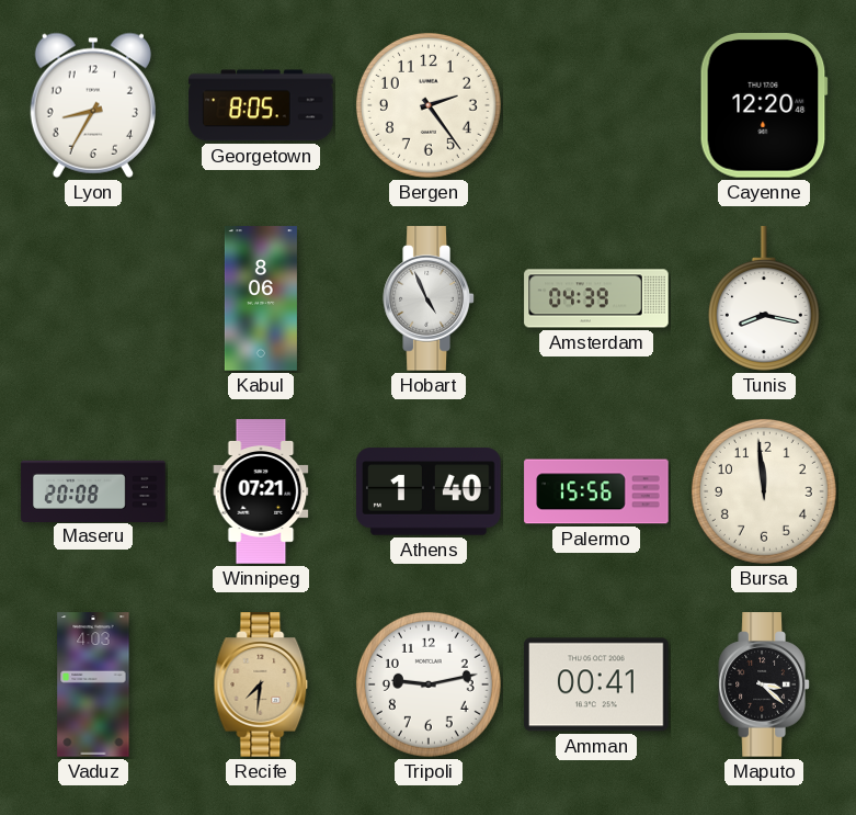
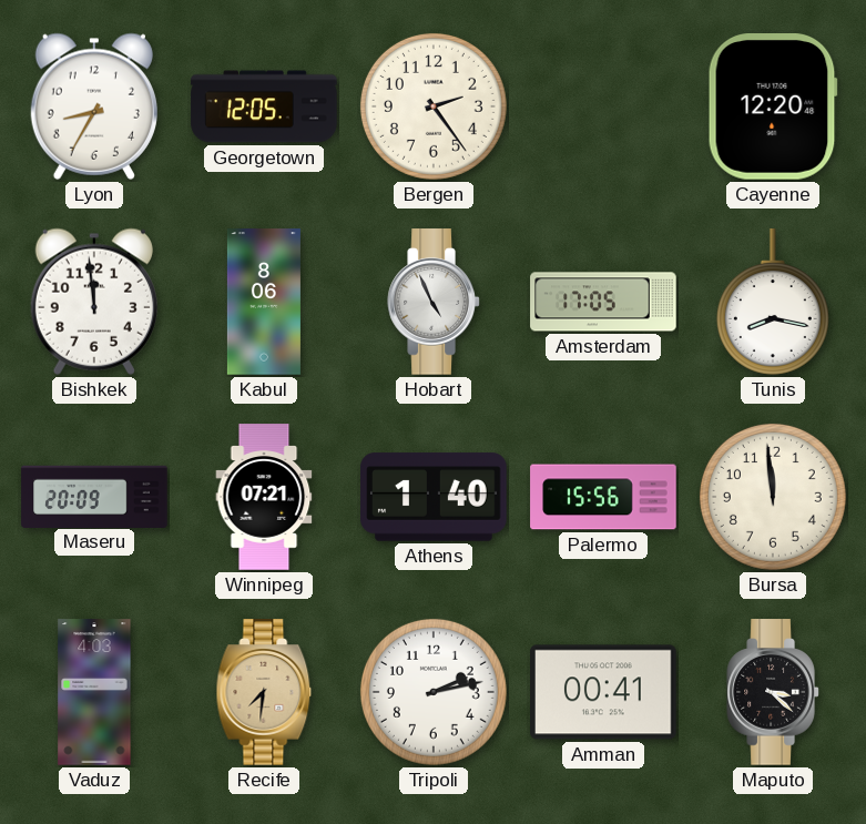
Georgetown: 8:05 -> 12:05 (264, 106)
Bishkek: none -> 11:59 (94, 302)
Amsterdam: 04:39 -> 17:05 (603, 302)
Maseru: 20:08 -> 20:09 (94, 496)
Tripoli: 9:13 -> 2:13 (434, 692)
